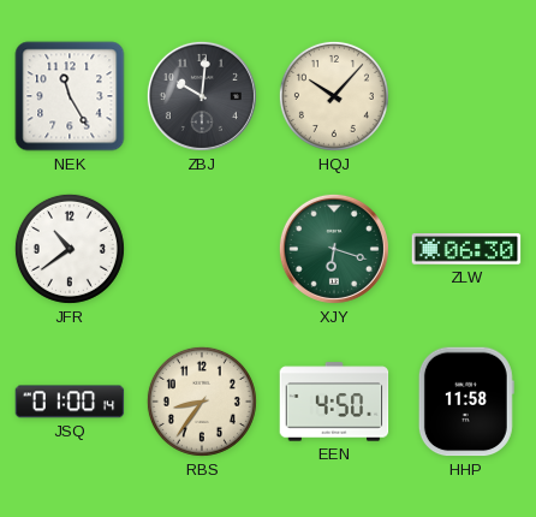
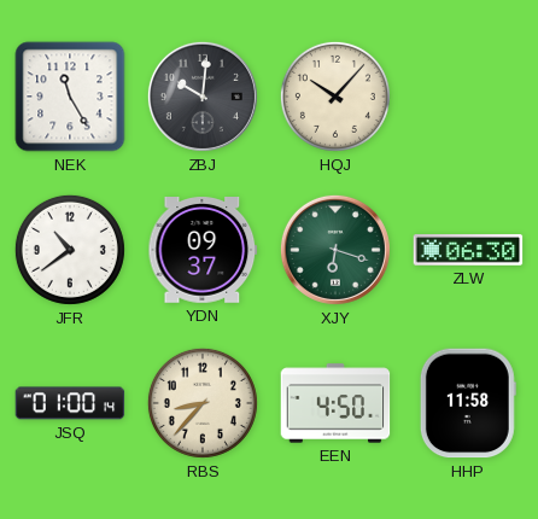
YDN: none -> 09:37 (203, 251)
RBS: 8:36 -> 8:37 (203, 403)
